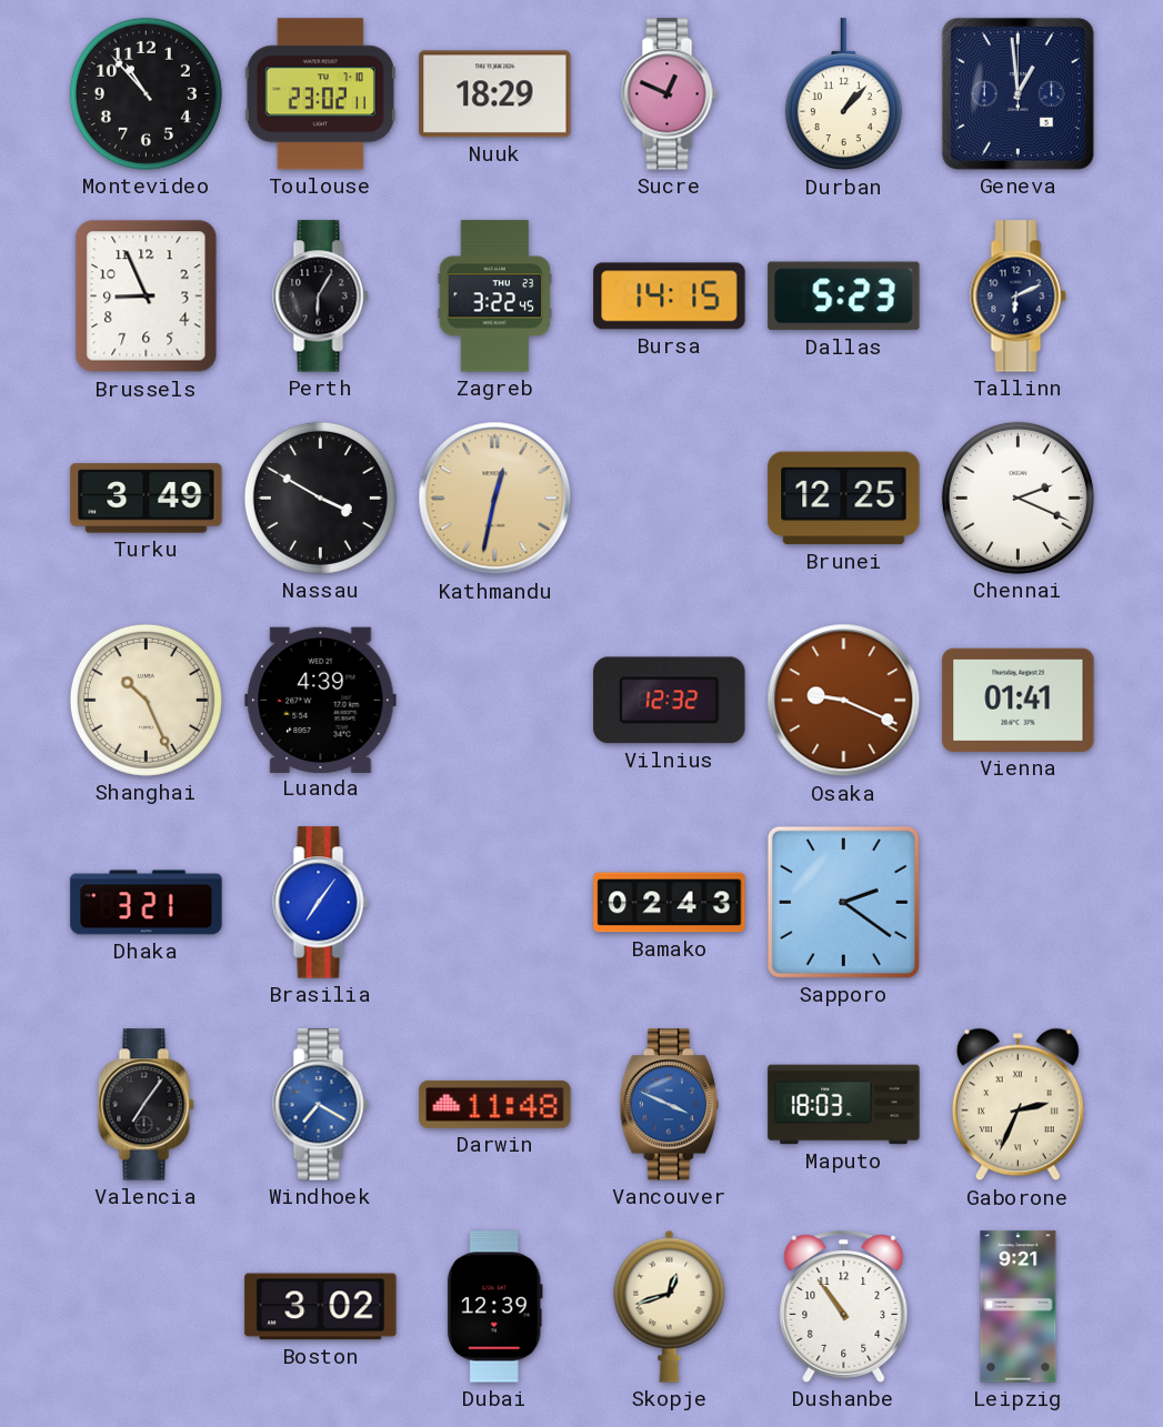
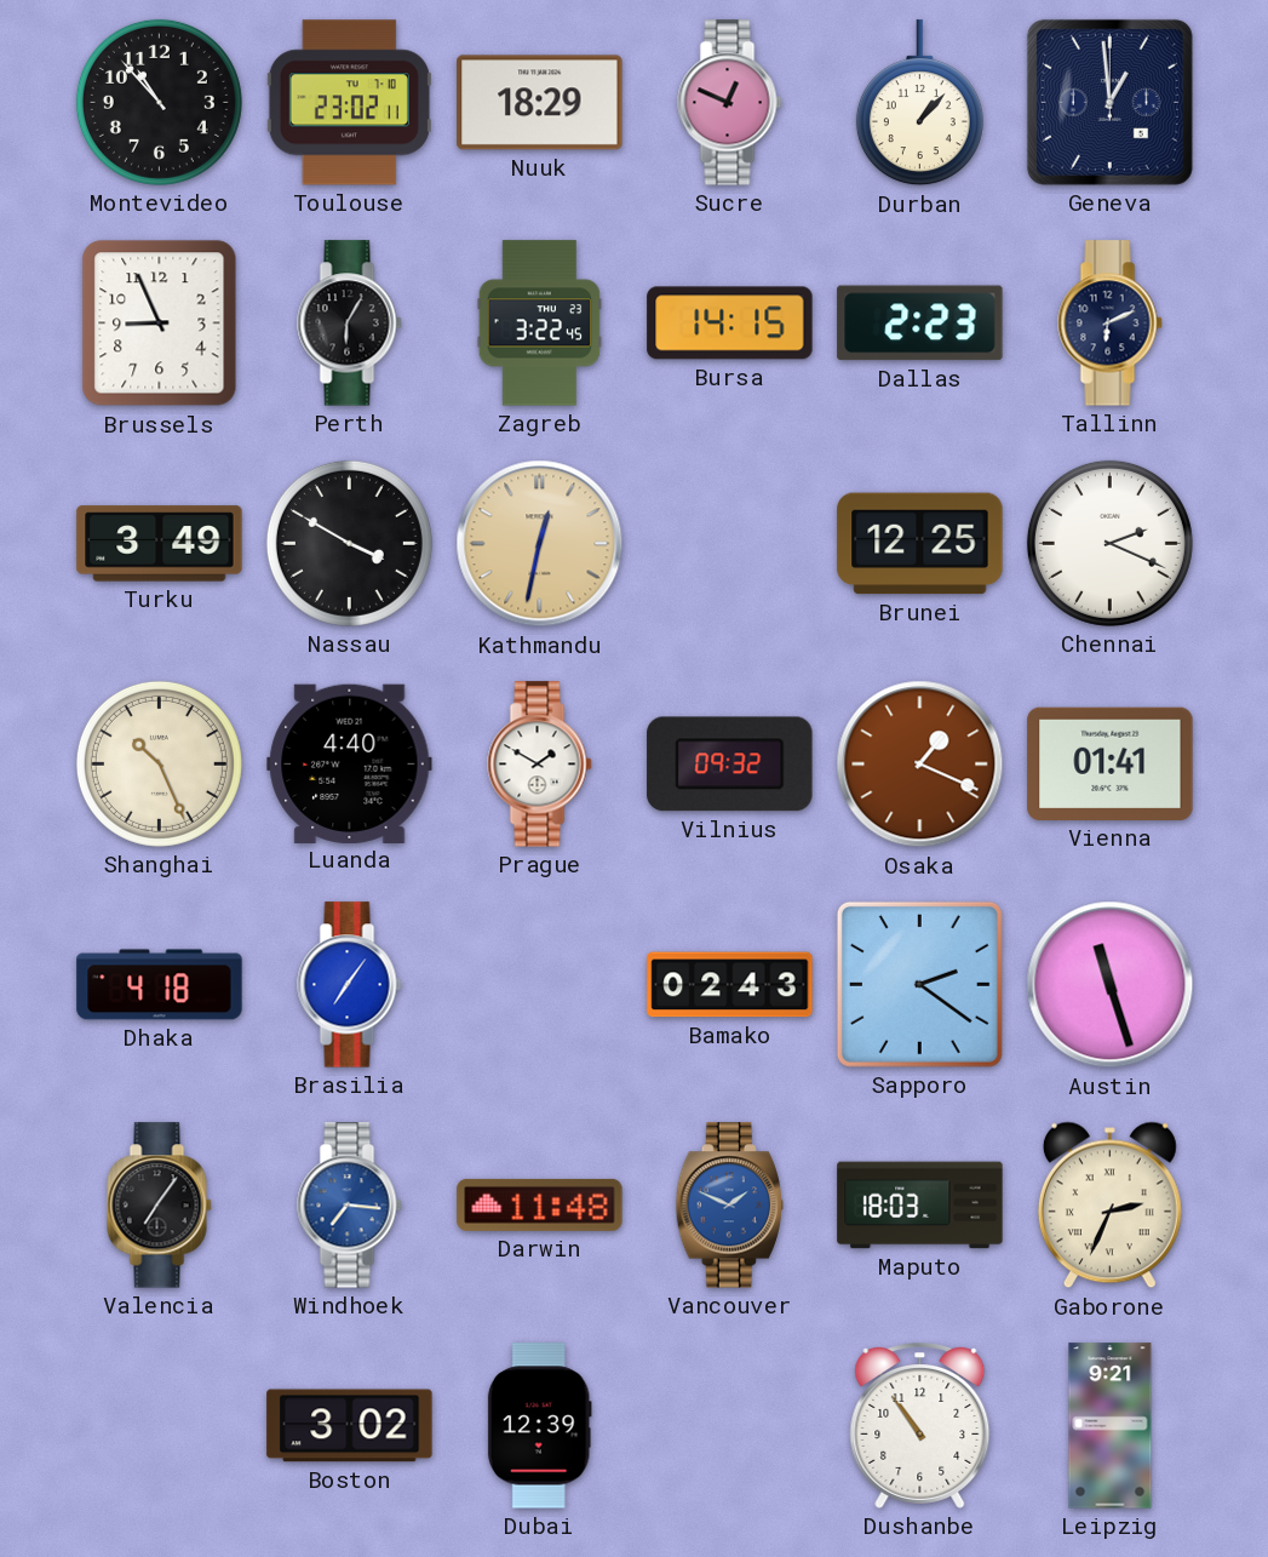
Dallas: 5:23 -> 2:23 (920, 324)
Luanda: 4:39 -> 4:40 (350, 763)
Prague: none -> 1:50 (540, 765)
Vilnius: 12:32 -> 09:32 (730, 765)
Osaka: 9:19 -> 1:19 (920, 765)
Dhaka: 3:21 -> 4:18 (160, 985)
Austin: none -> 11:27 (1111, 985)
Windhoek: 7:20 -> 7:16 (350, 1206)
Vancouver: 3:49 -> 1:49 (729, 1206)
Skopje: 12:42 -> none (670, 1306)
